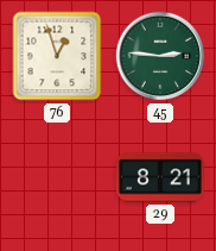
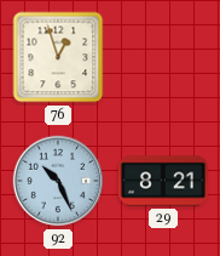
45: 2:46 -> none (160, 56)
92: none -> 10:26 (58, 181)
